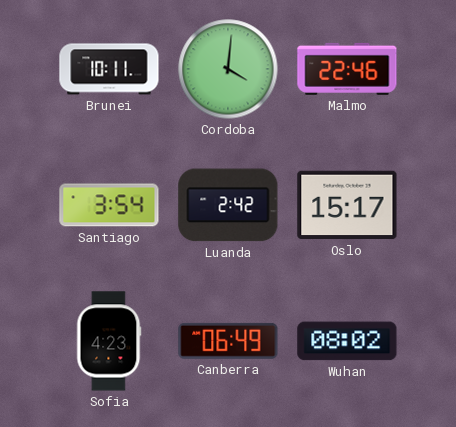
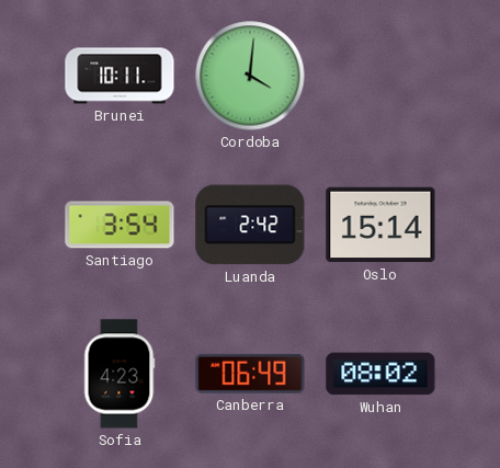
Malmo: 22:46 -> none (347, 69)
Oslo: 15:17 -> 15:14 (380, 225)
